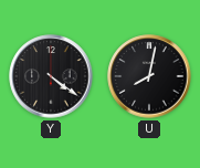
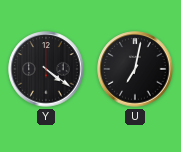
U: 8:02 -> 7:02 (135, 69)
